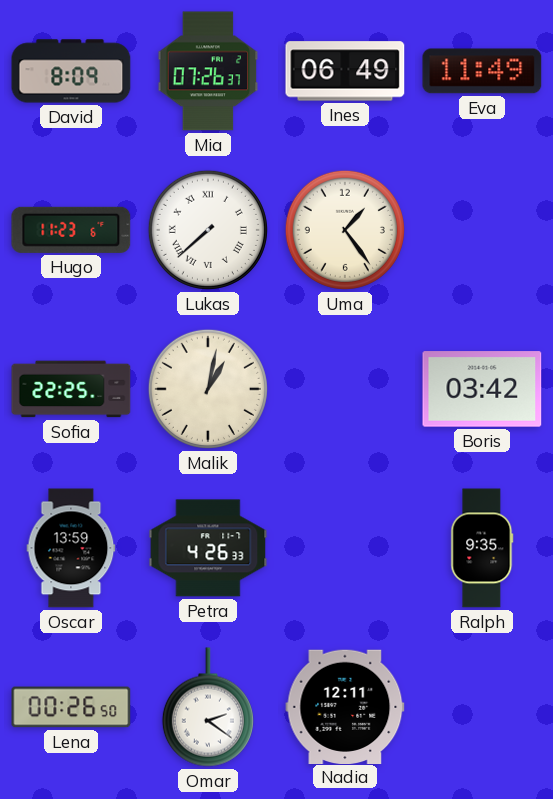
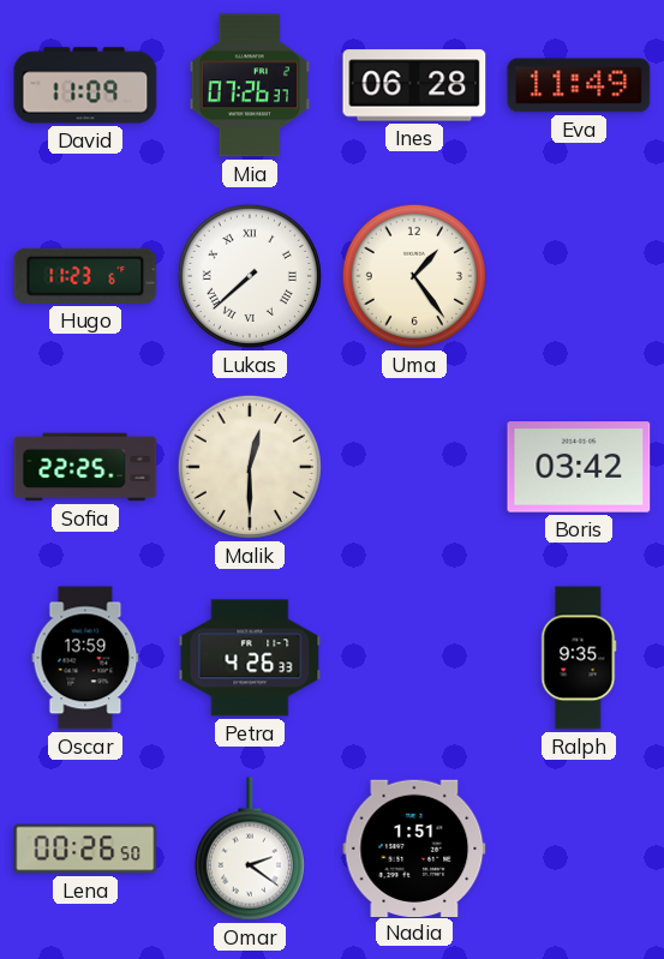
David: 8:09 -> 11:09 (85, 85)
Ines: 06:49 -> 06:28 (414, 85)
Malik: 1:02 -> 12:30 (250, 467)
Nadia: 12:11 -> 1:51 (414, 847)
